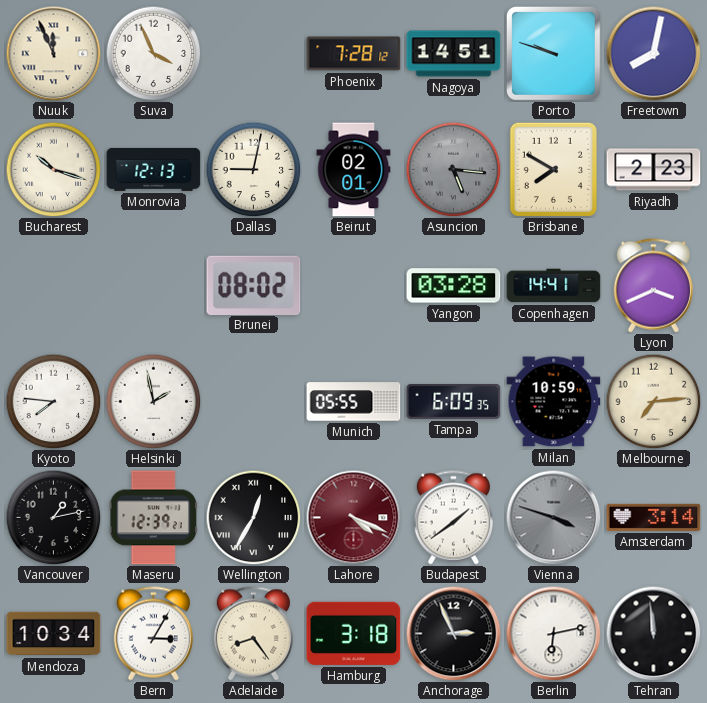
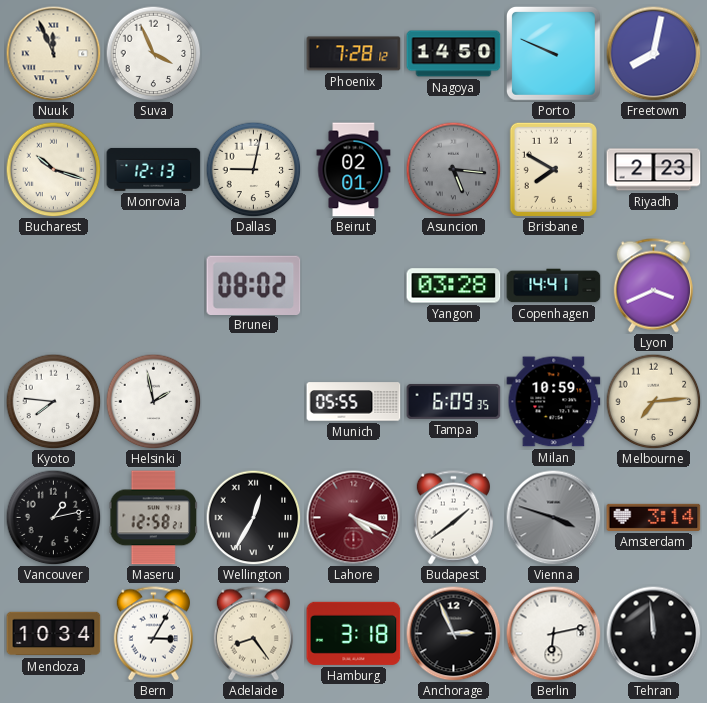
Nagoya: 14:51 -> 14:50 (454, 54)
Porto: 9:48 -> 9:49 (553, 53)
Maseru: 12:39 -> 12:58 (154, 518)
